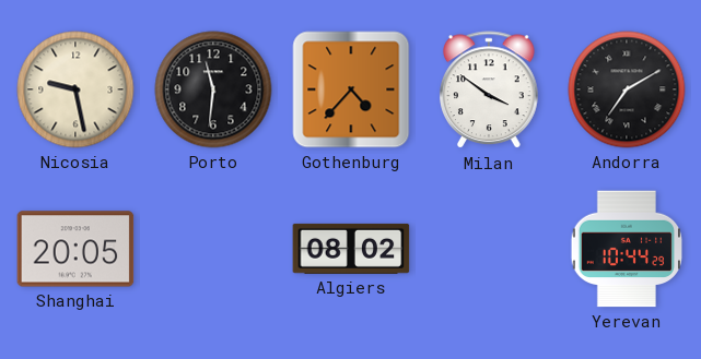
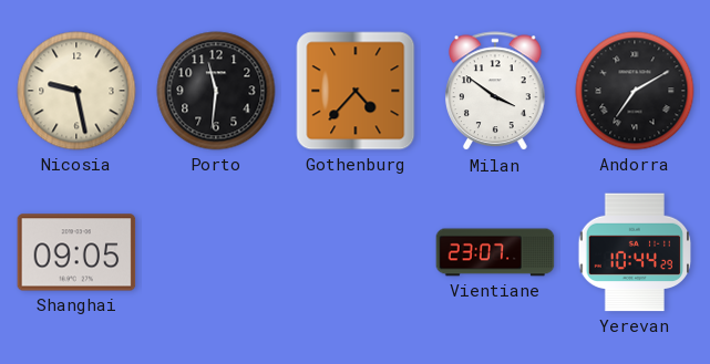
Shanghai: 20:05 -> 09:05 (76, 252)
Algiers: 08:02 -> none (351, 249)
Vientiane: none -> 23:07 (495, 252)
